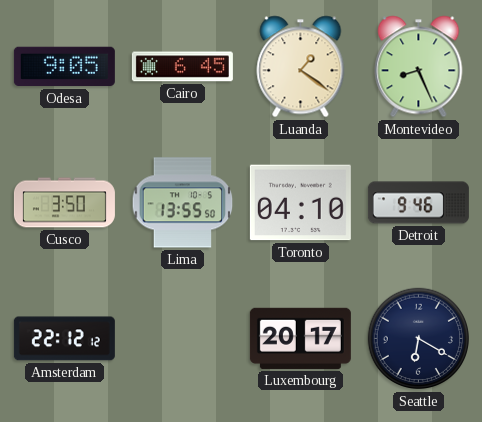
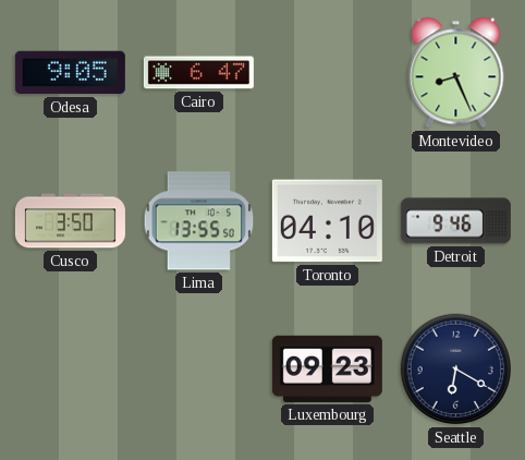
Cairo: 6:45 -> 6:47 (198, 73)
Luanda: 1:21 -> none (301, 67)
Amsterdam: 22:12 -> none (64, 339)
Luxembourg: 20:17 -> 09:23 (327, 368)
